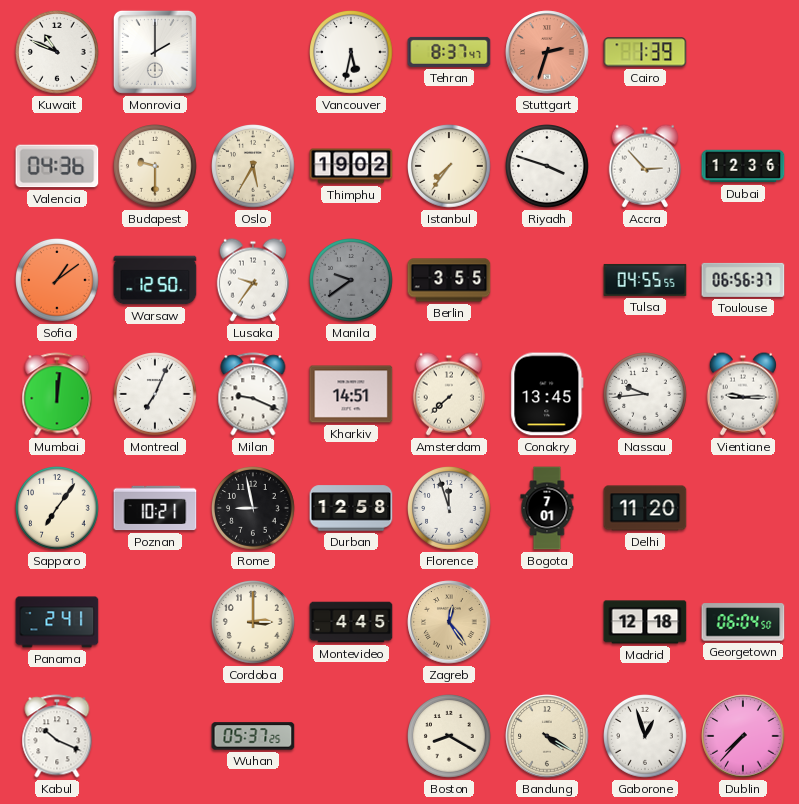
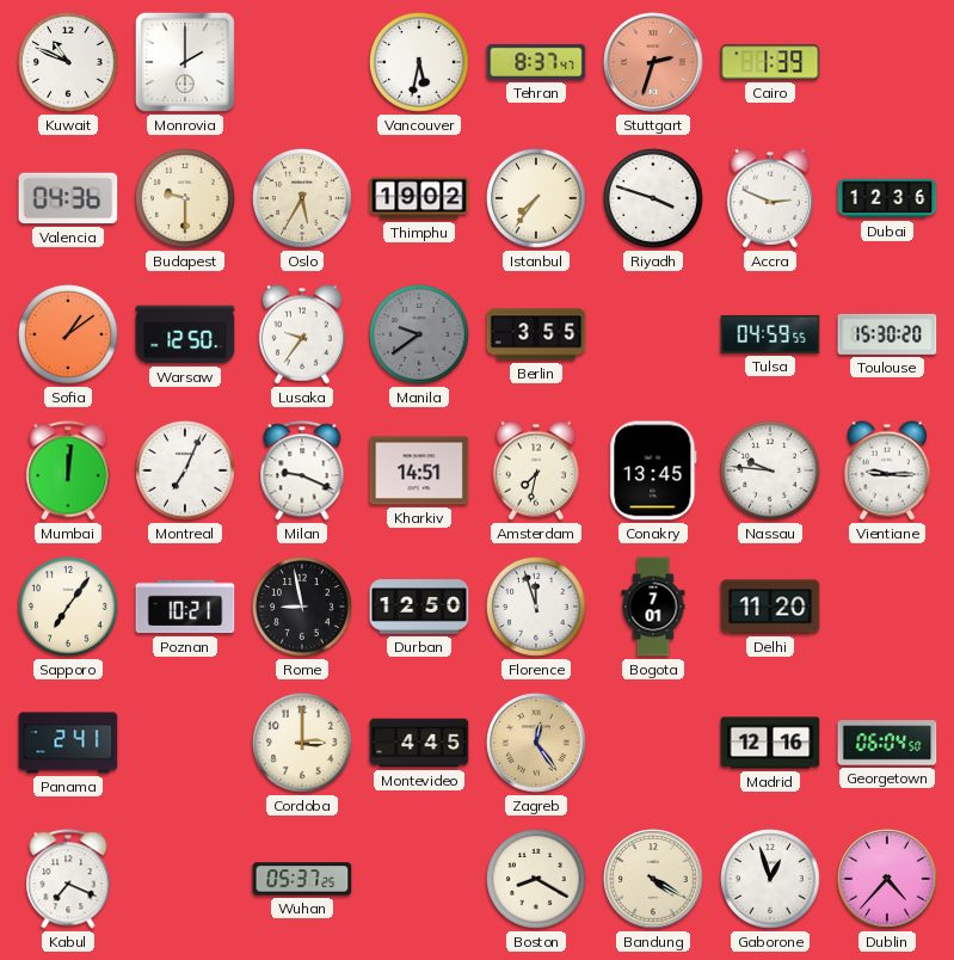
Accra: 2:53 -> 2:49 (770, 198)
Tulsa: 04:55 -> 04:59 (770, 334)
Toulouse: 06:56 -> 15:30 (887, 334)
Amsterdam: 7:38 -> 7:32 (536, 470)
Nassau: 9:44 -> 9:46 (771, 472)
Durban: 12:58 -> 12:50 (419, 607)
Madrid: 12:18 -> 12:16 (770, 743)
Kabul: 10:19 -> 7:19 (68, 879)
Dublin: 7:37 -> 4:37 (887, 879)
